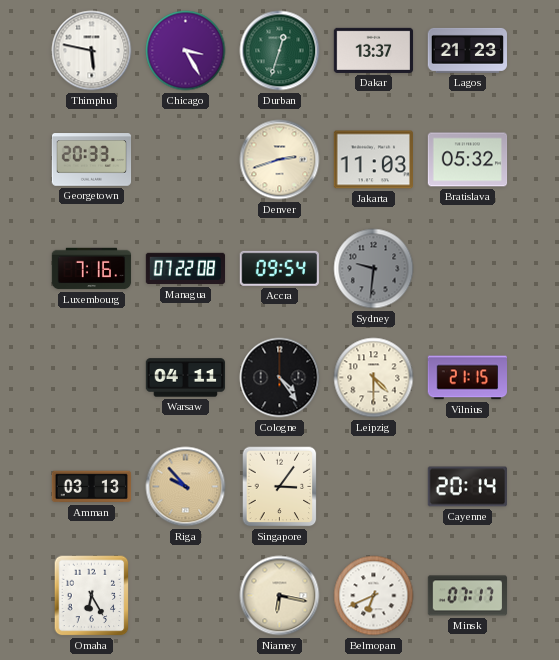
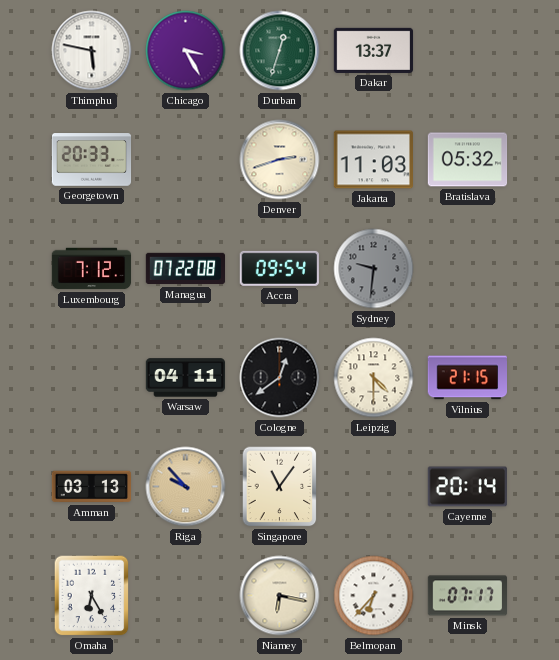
Lagos: 21:23 -> none (468, 50)
Luxembourg: 7:16 -> 7:12 (92, 269)
Cologne: 4:24 -> 12:39 (280, 378)
Singapore: 3:06 -> 11:06 (280, 487)
Belmopan: 6:41 -> 6:37 (374, 596)
